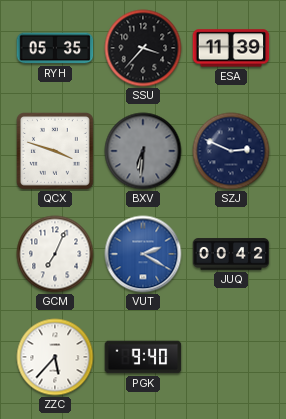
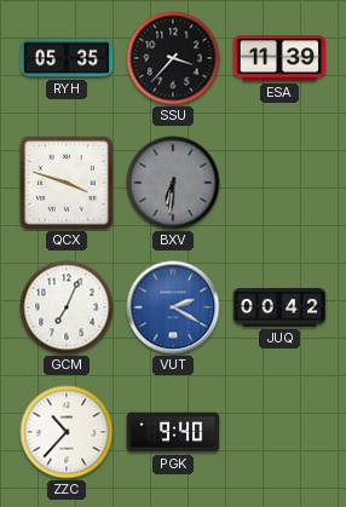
SZJ: 2:49 -> none (231, 151)
ZZC: 5:37 -> 10:37 (67, 432)
